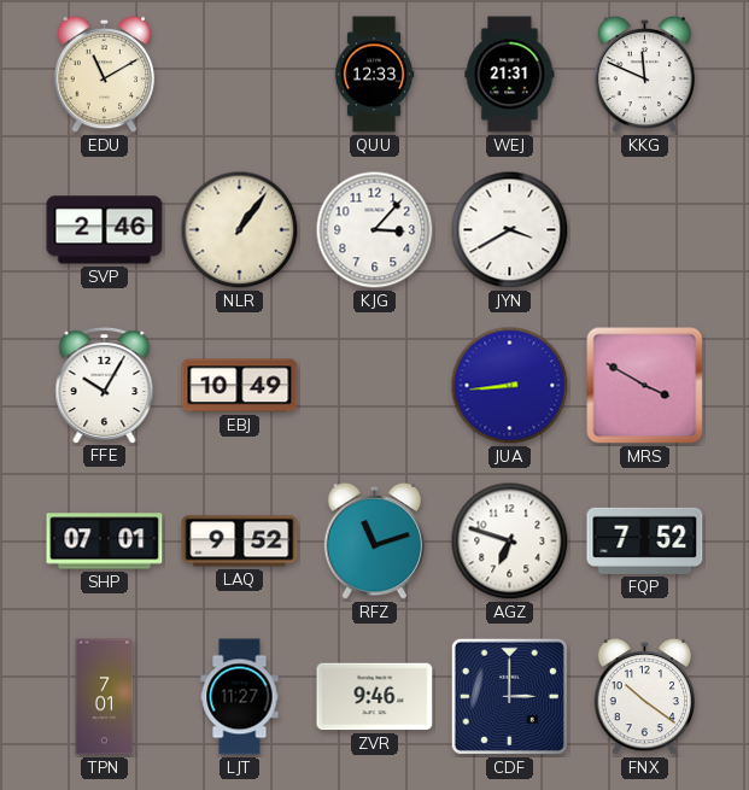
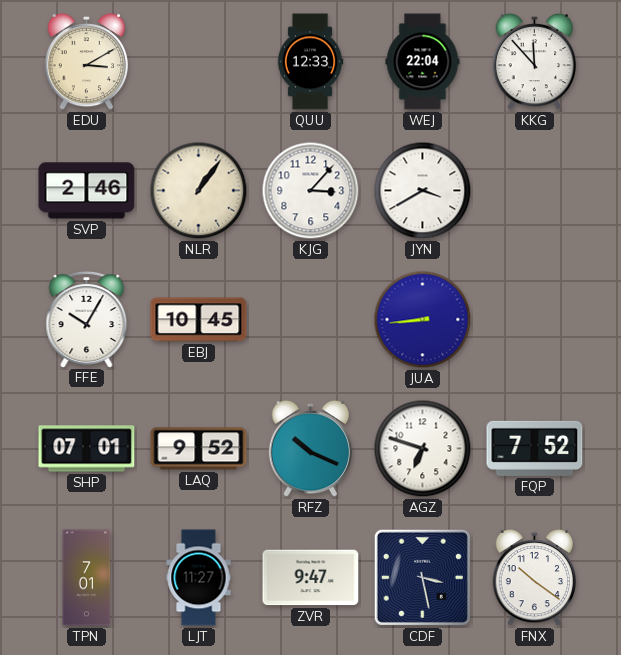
EDU: 11:10 -> 3:10 (87, 62)
WEJ: 21:31 -> 22:04 (423, 62)
KKG: 11:49 -> 11:53 (535, 62)
EBJ: 10:49 -> 10:45 (199, 320)
MRS: 3:50 -> none (645, 386)
RFZ: 11:12 -> 10:19 (311, 449)
ZVR: 9:46 -> 9:47 (311, 578)
CDF: 3:00 -> 3:28 (422, 577)
